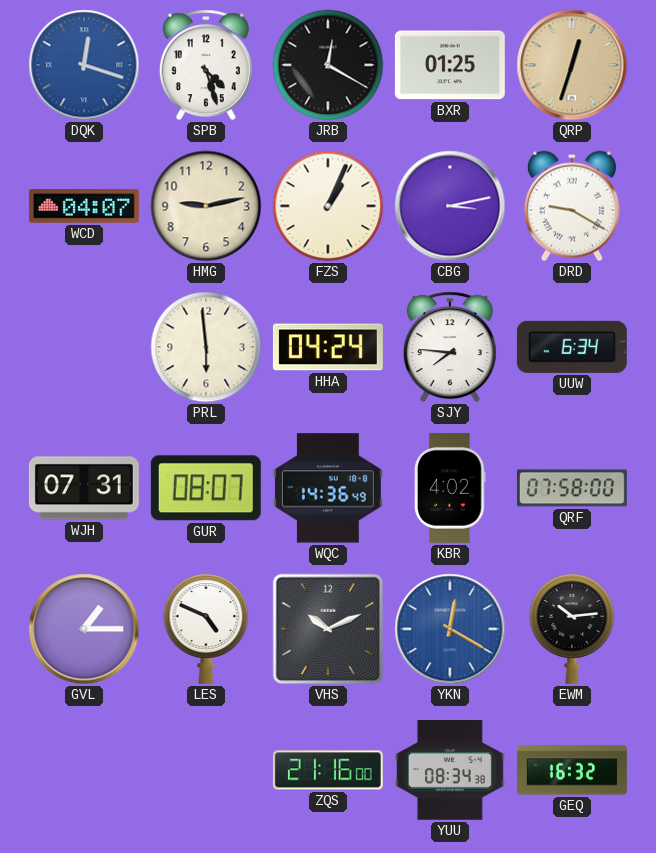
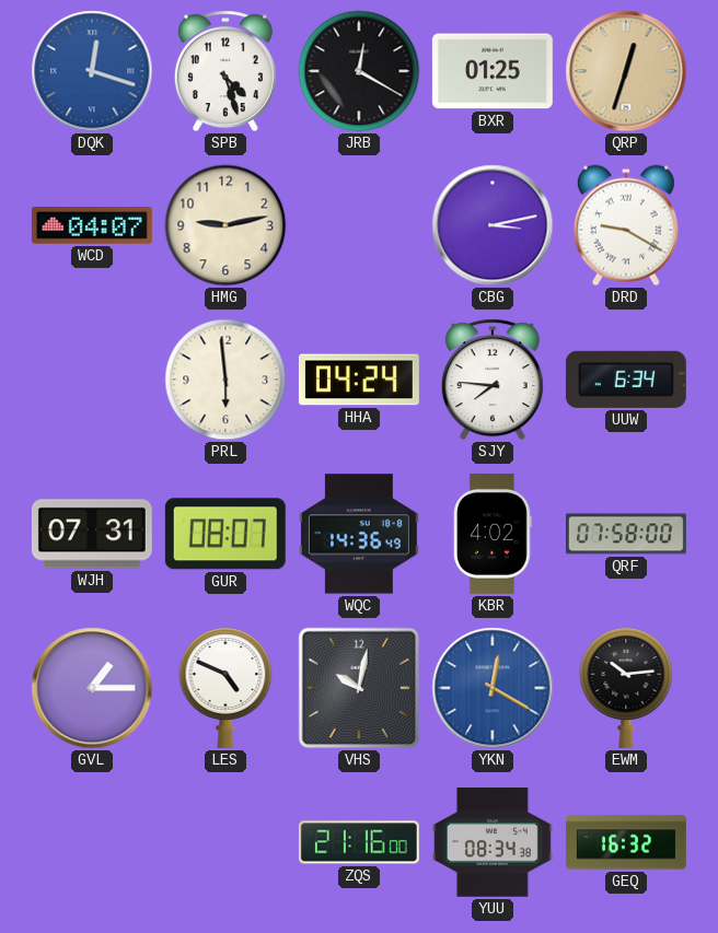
FZS: 1:04 -> none (328, 206)
VHS: 10:11 -> 10:02 (359, 688)
